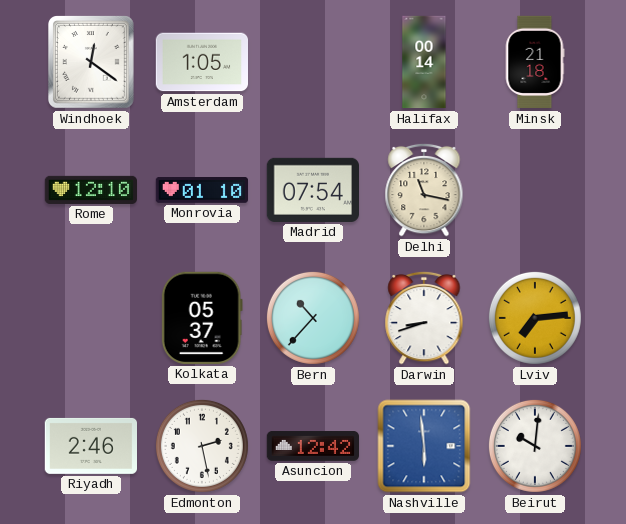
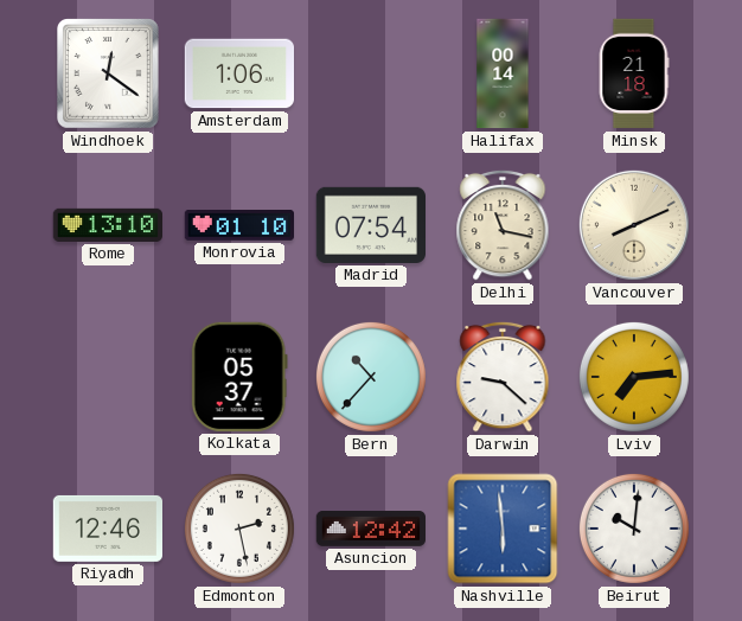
Amsterdam: 1:05 -> 1:06 (238, 73)
Rome: 12:10 -> 13:10 (108, 225)
Vancouver: none -> 8:11 (634, 225)
Darwin: 8:42 -> 9:22 (503, 377)
Riyadh: 2:46 -> 12:46 (107, 529)
